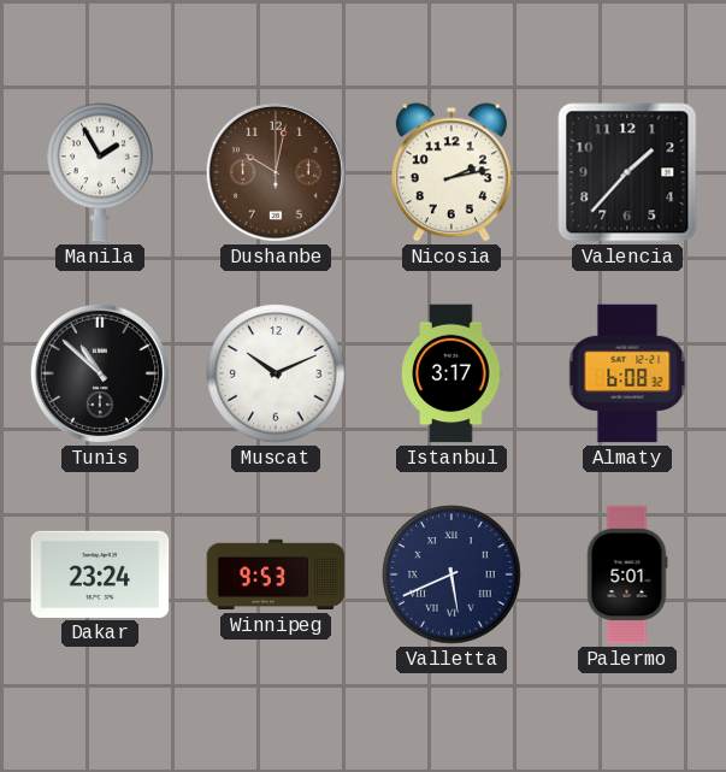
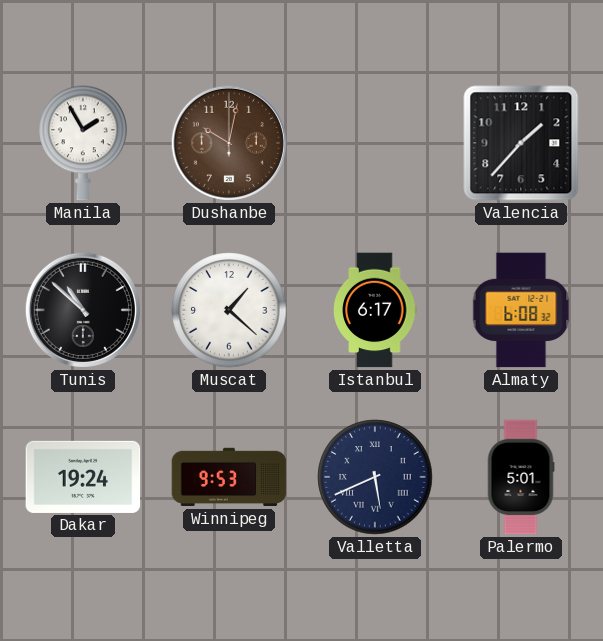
Nicosia: 2:13 -> none (451, 172)
Muscat: 10:11 -> 1:22 (229, 310)
Istanbul: 3:17 -> 6:17 (375, 310)
Dakar: 23:24 -> 19:24 (83, 477)
